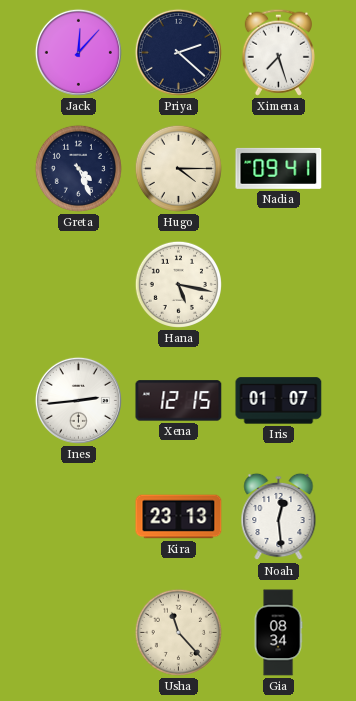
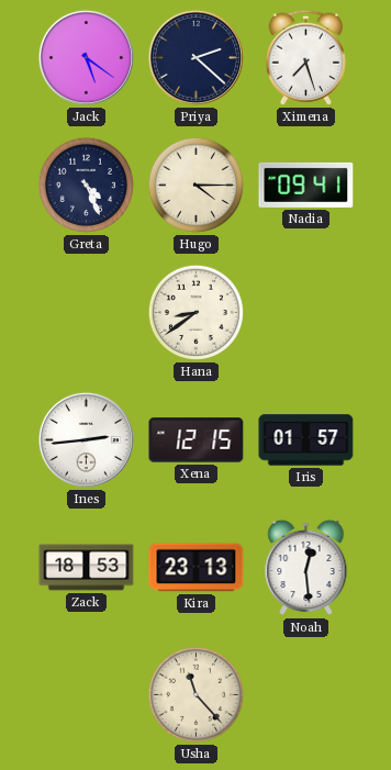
Jack: 12:07 -> 5:21 (86, 57)
Hana: 5:17 -> 8:39 (195, 312)
Iris: 01:07 -> 01:57 (306, 440)
Zack: none -> 18:53 (87, 568)
Gia: 08:34 -> none (278, 633)
